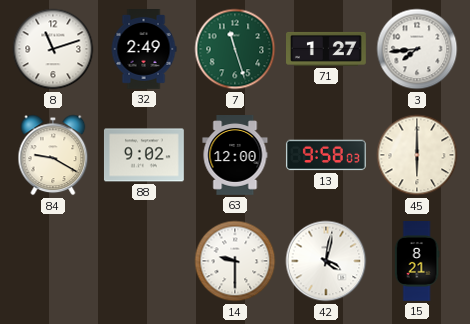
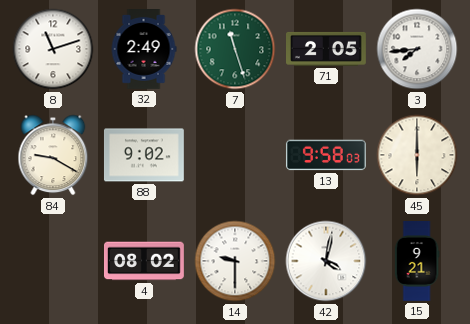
71: 1:27 -> 2:05 (327, 49)
63: 12:00 -> none (235, 156)
4: none -> 08:02 (145, 261)
15: 8:21 -> 9:21 (417, 262)
